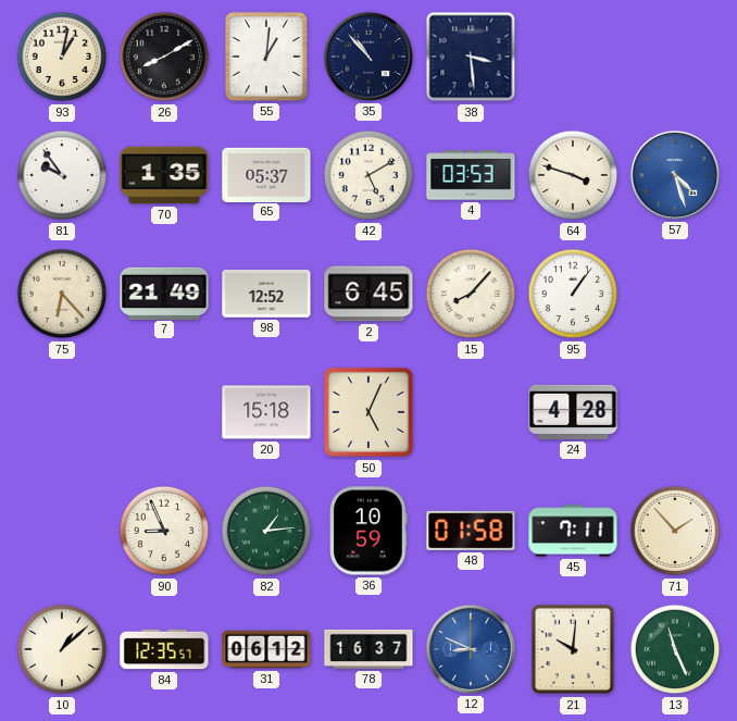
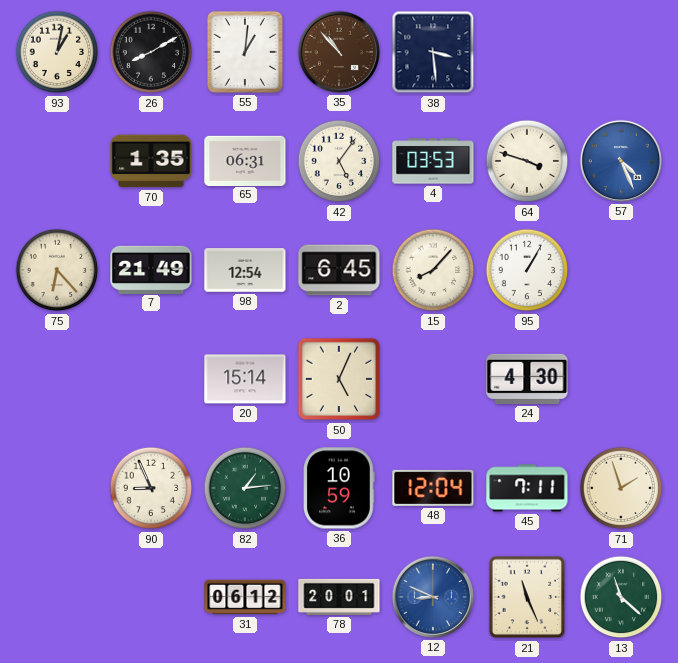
35 dial: navy -> brown (339, 52)
81: 9:54 -> none (62, 175)
65: 05:37 -> 06:31 (245, 160)
42: 5:10 -> 5:06 (339, 161)
57: 4:27 -> 4:26 (621, 161)
98: 12:52 -> 12:54 (245, 270)
95: 1:06 -> 1:05 (527, 270)
20: 15:18 -> 15:14 (245, 379)
24: 4:28 -> 4:30 (527, 379)
48: 01:58 -> 12:04 (433, 488)
71: 1:53 -> 1:57 (621, 488)
10: 1:08 -> none (62, 649)
84: 12:35 -> none (164, 649)
78: 16:37 -> 20:01 (339, 597)
21: 10:01 -> 11:26 (527, 597)
13: 11:26 -> 11:22 (621, 597)
